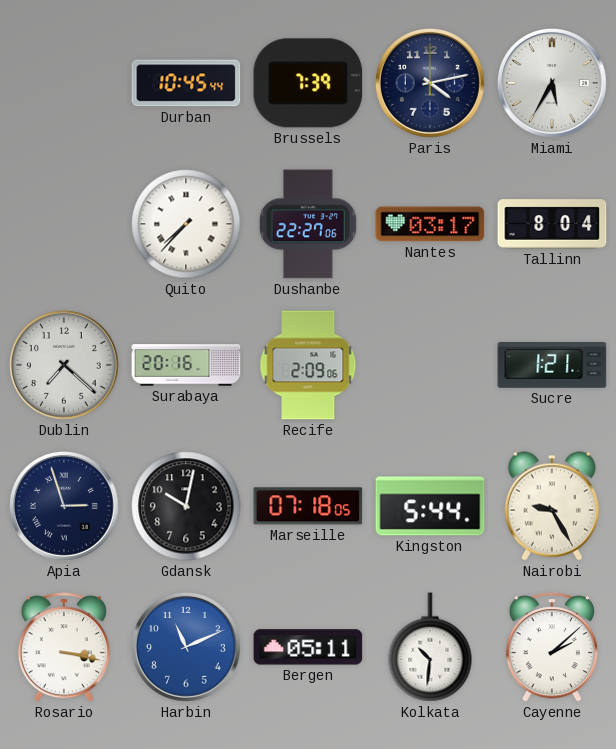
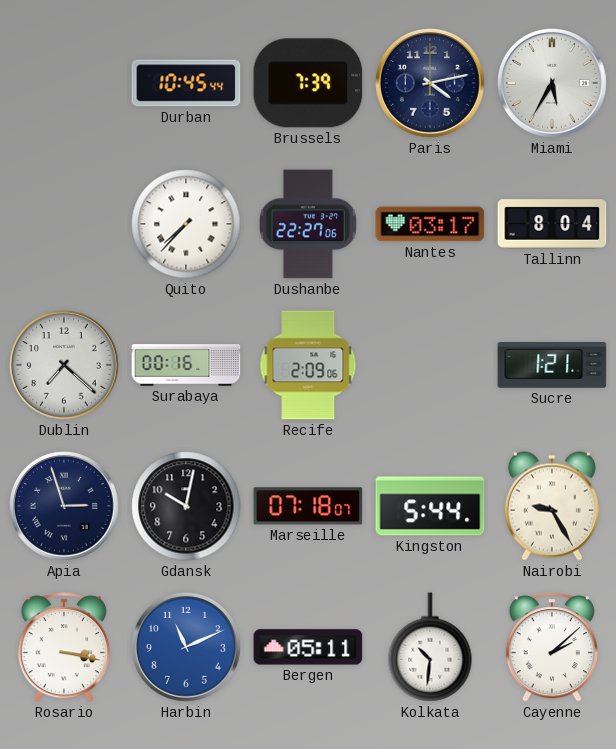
Surabaya: 20:16 -> 00:16 (186, 365)
Marseille: 07:18:05 -> 07:18:07 (308, 506)
